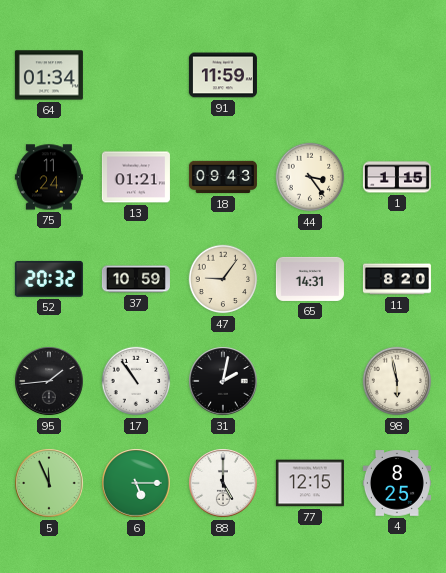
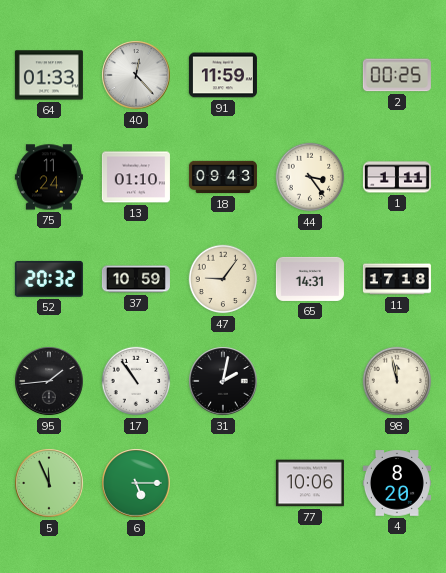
64: 01:34 -> 01:33 (49, 75)
40: none -> 12:23 (136, 75)
2: none -> 00:25 (397, 75)
13: 01:21 -> 01:10 (136, 177)
1: 1:15 -> 1:11 (397, 177)
11: 8:20 -> 17:18 (397, 279)
98: 5:58 -> 11:58 (397, 381)
88: 5:00 -> none (223, 483)
77: 12:15 -> 10:06 (310, 483)
4: 8:25 -> 8:20 (397, 483)
